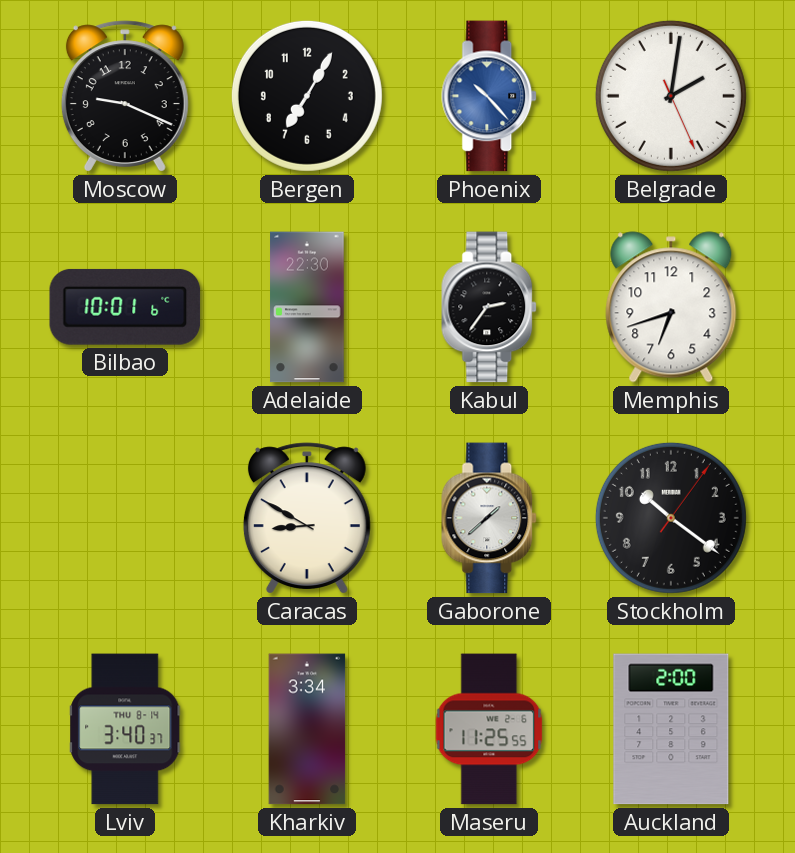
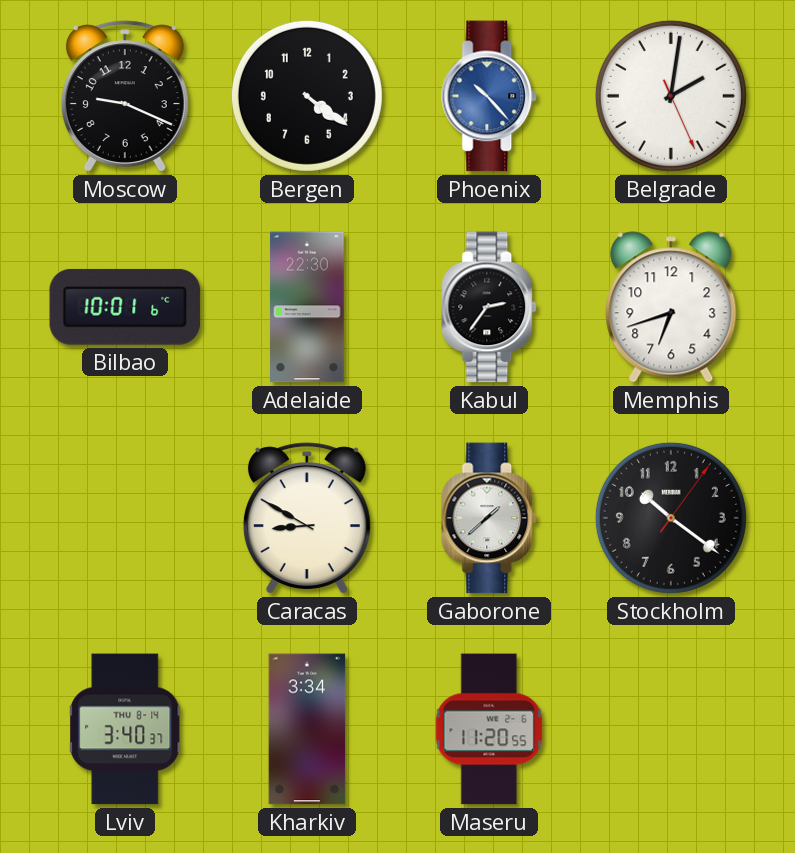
Bergen: 7:05 -> 4:21 (307, 96)
Maseru: 11:25 -> 11:20 (489, 729)
Auckland: 2:00 -> none (671, 729)
